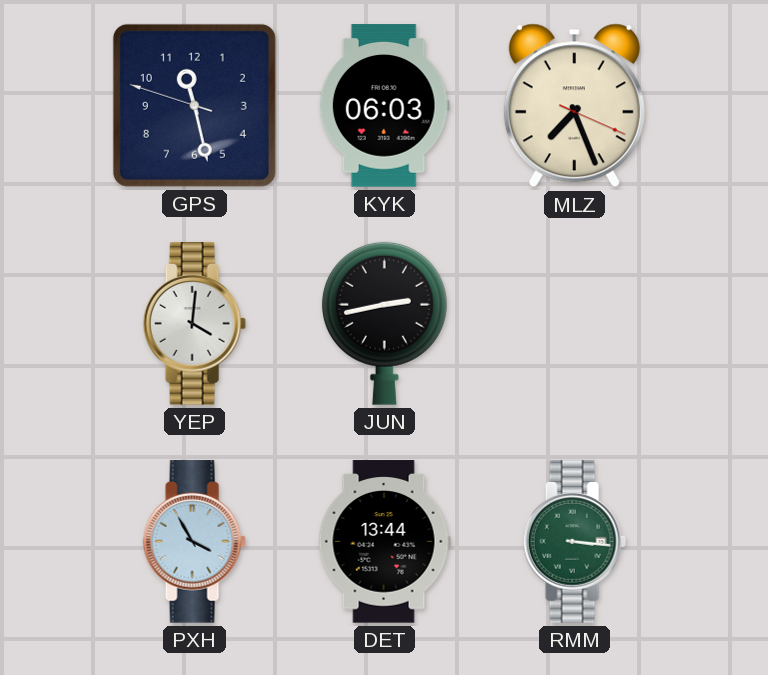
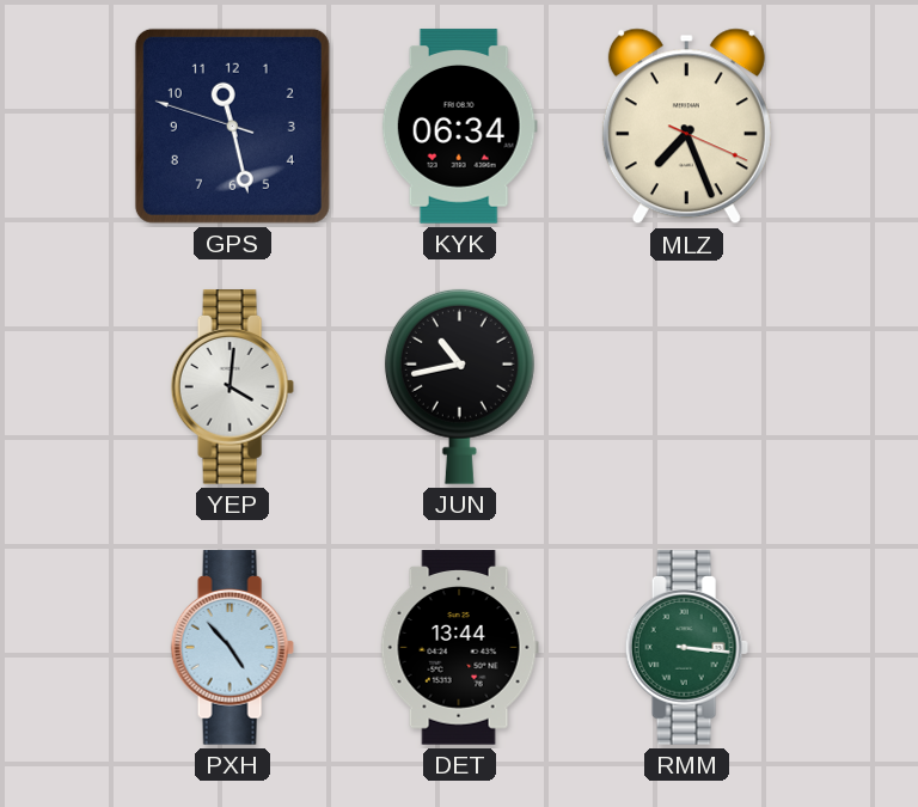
KYK: 06:03 -> 06:34 (459, 127)
JUN: 2:43 -> 10:43 (459, 386)
PXH: 3:55 -> 4:53 (232, 648)
